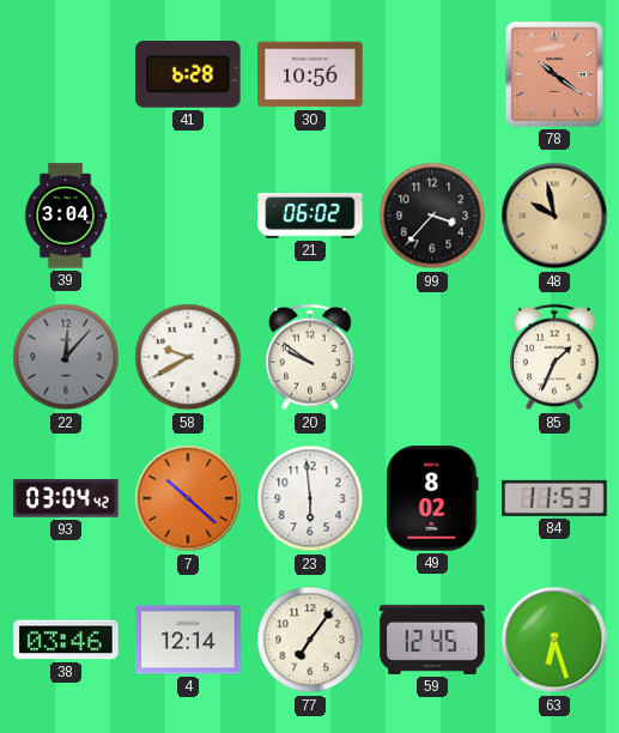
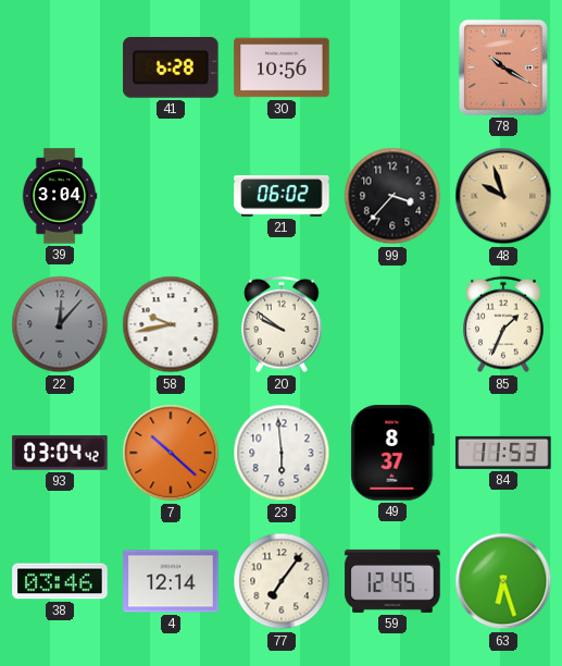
78: 10:21 -> 10:20 (503, 67)
48: 9:58 -> 9:57 (503, 196)
58: 9:40 -> 9:43 (171, 324)
49: 8:02 -> 8:37 (392, 453)
